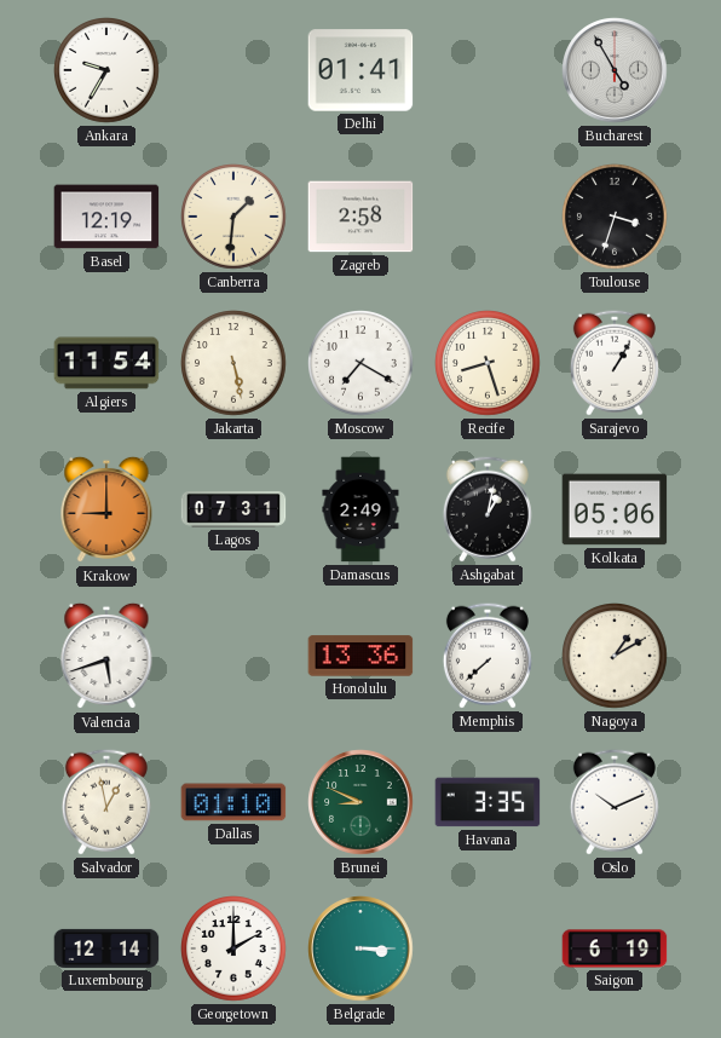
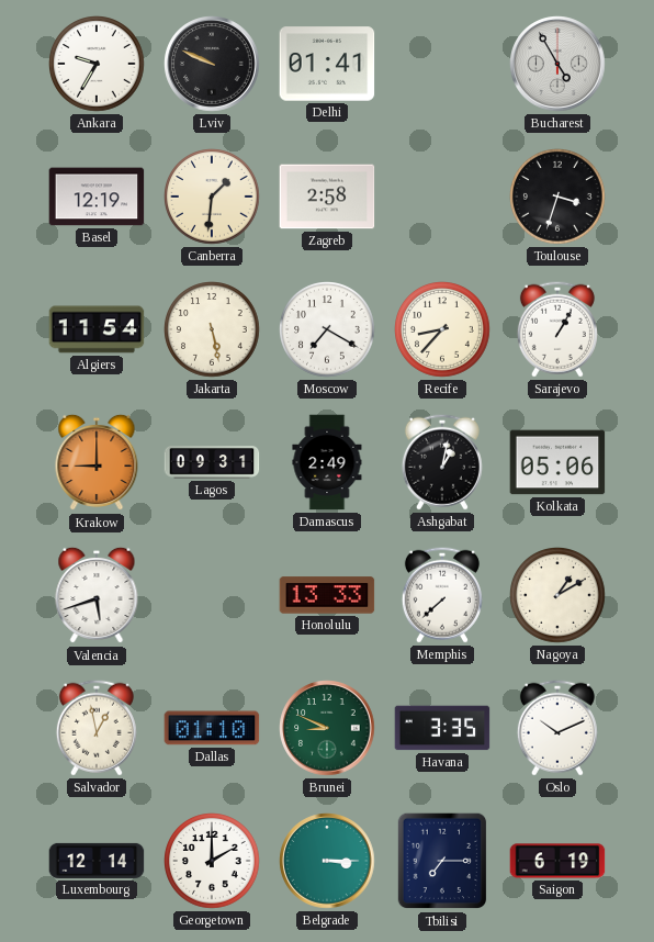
Lviv: none -> 9:49 (212, 64)
Recife: 8:27 -> 8:37 (442, 329)
Lagos: 07:31 -> 09:31 (212, 463)
Honolulu: 13:36 -> 13:33 (327, 595)
Tbilisi: none -> 7:15 (442, 861)
